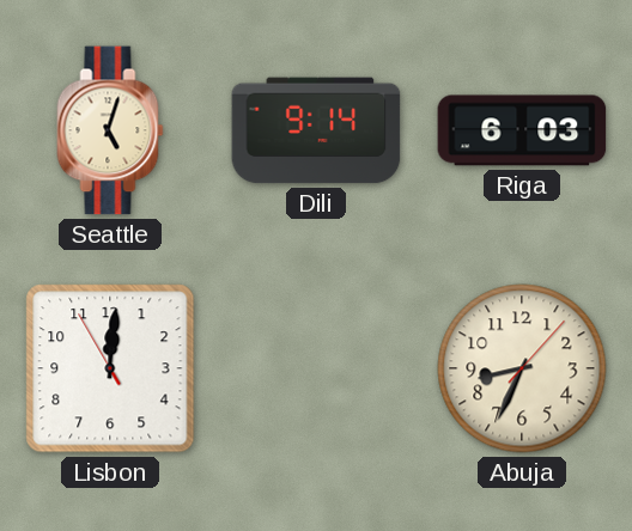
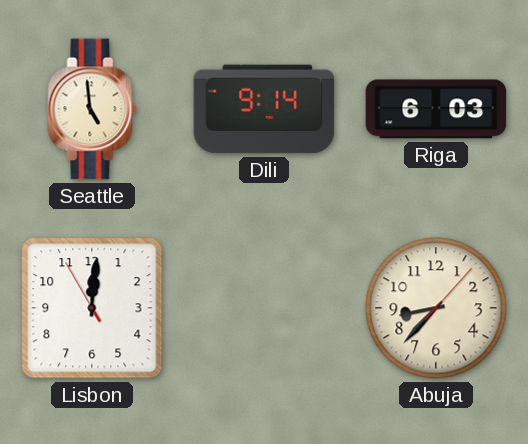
Seattle: 5:03 -> 4:59 (92, 109)
Abuja: 8:34 -> 8:37 (436, 308)
